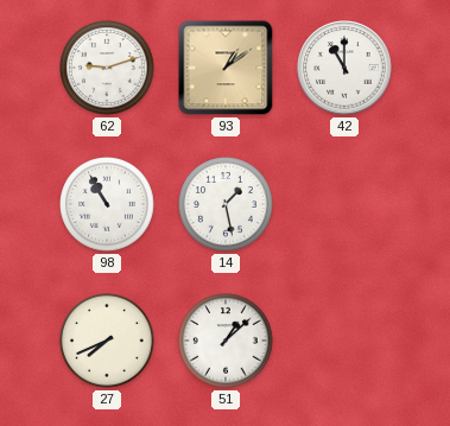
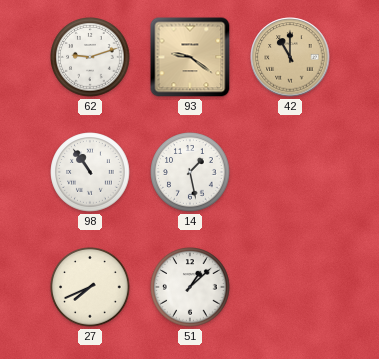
93: 1:09 -> 9:21 (190, 57)
42 dial: white -> champagne (290, 57)
98: 10:55 -> 10:54 (90, 172)
